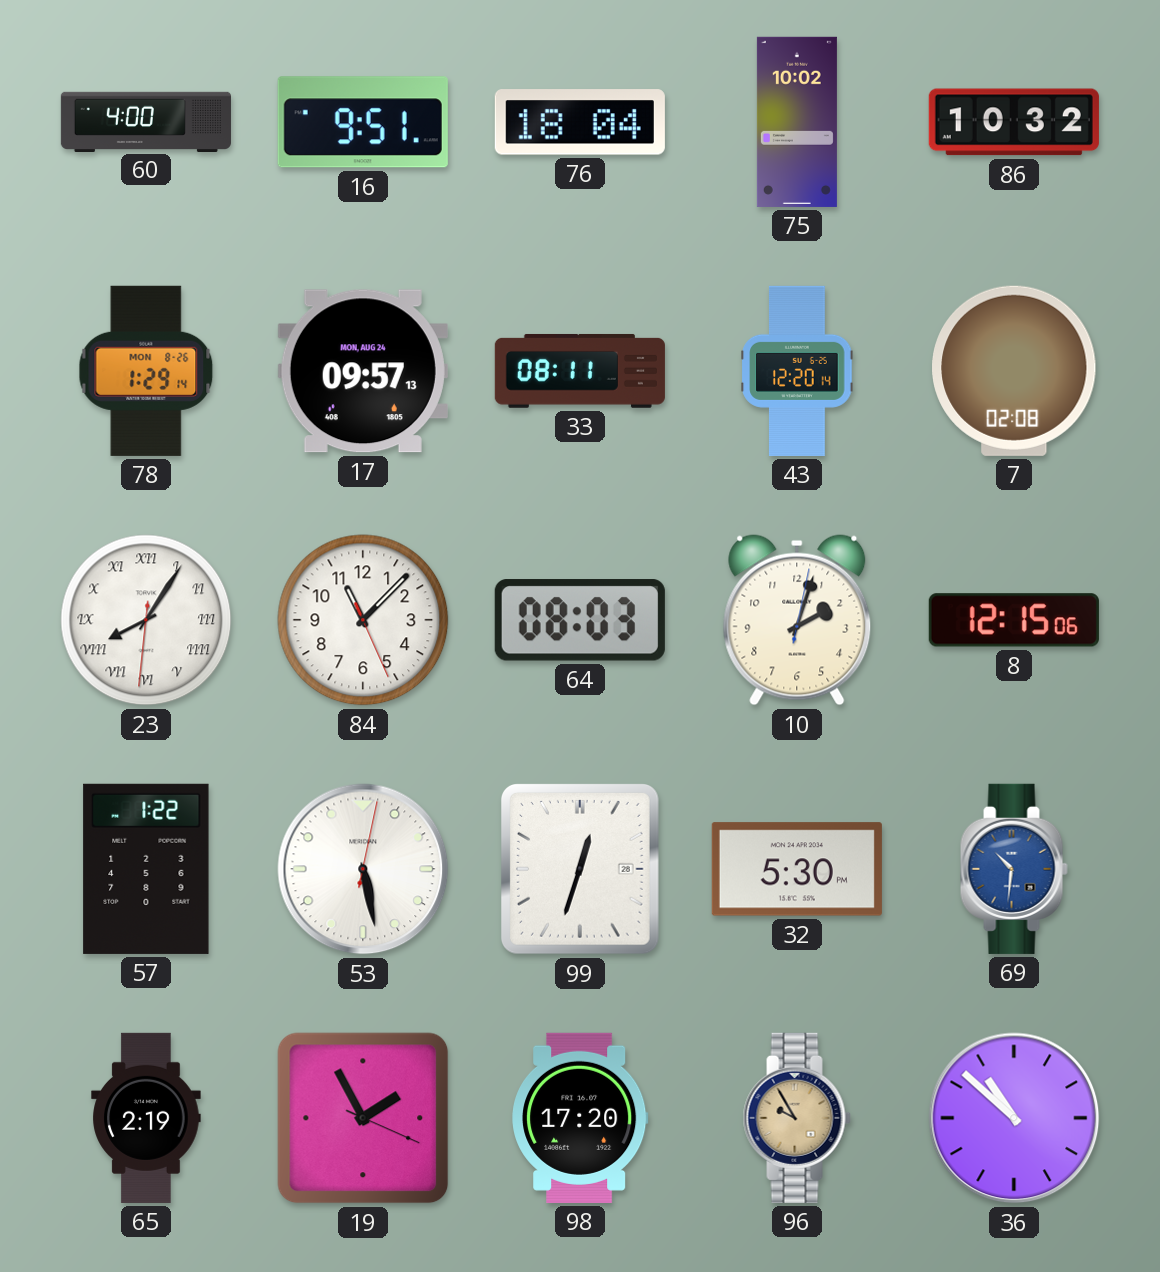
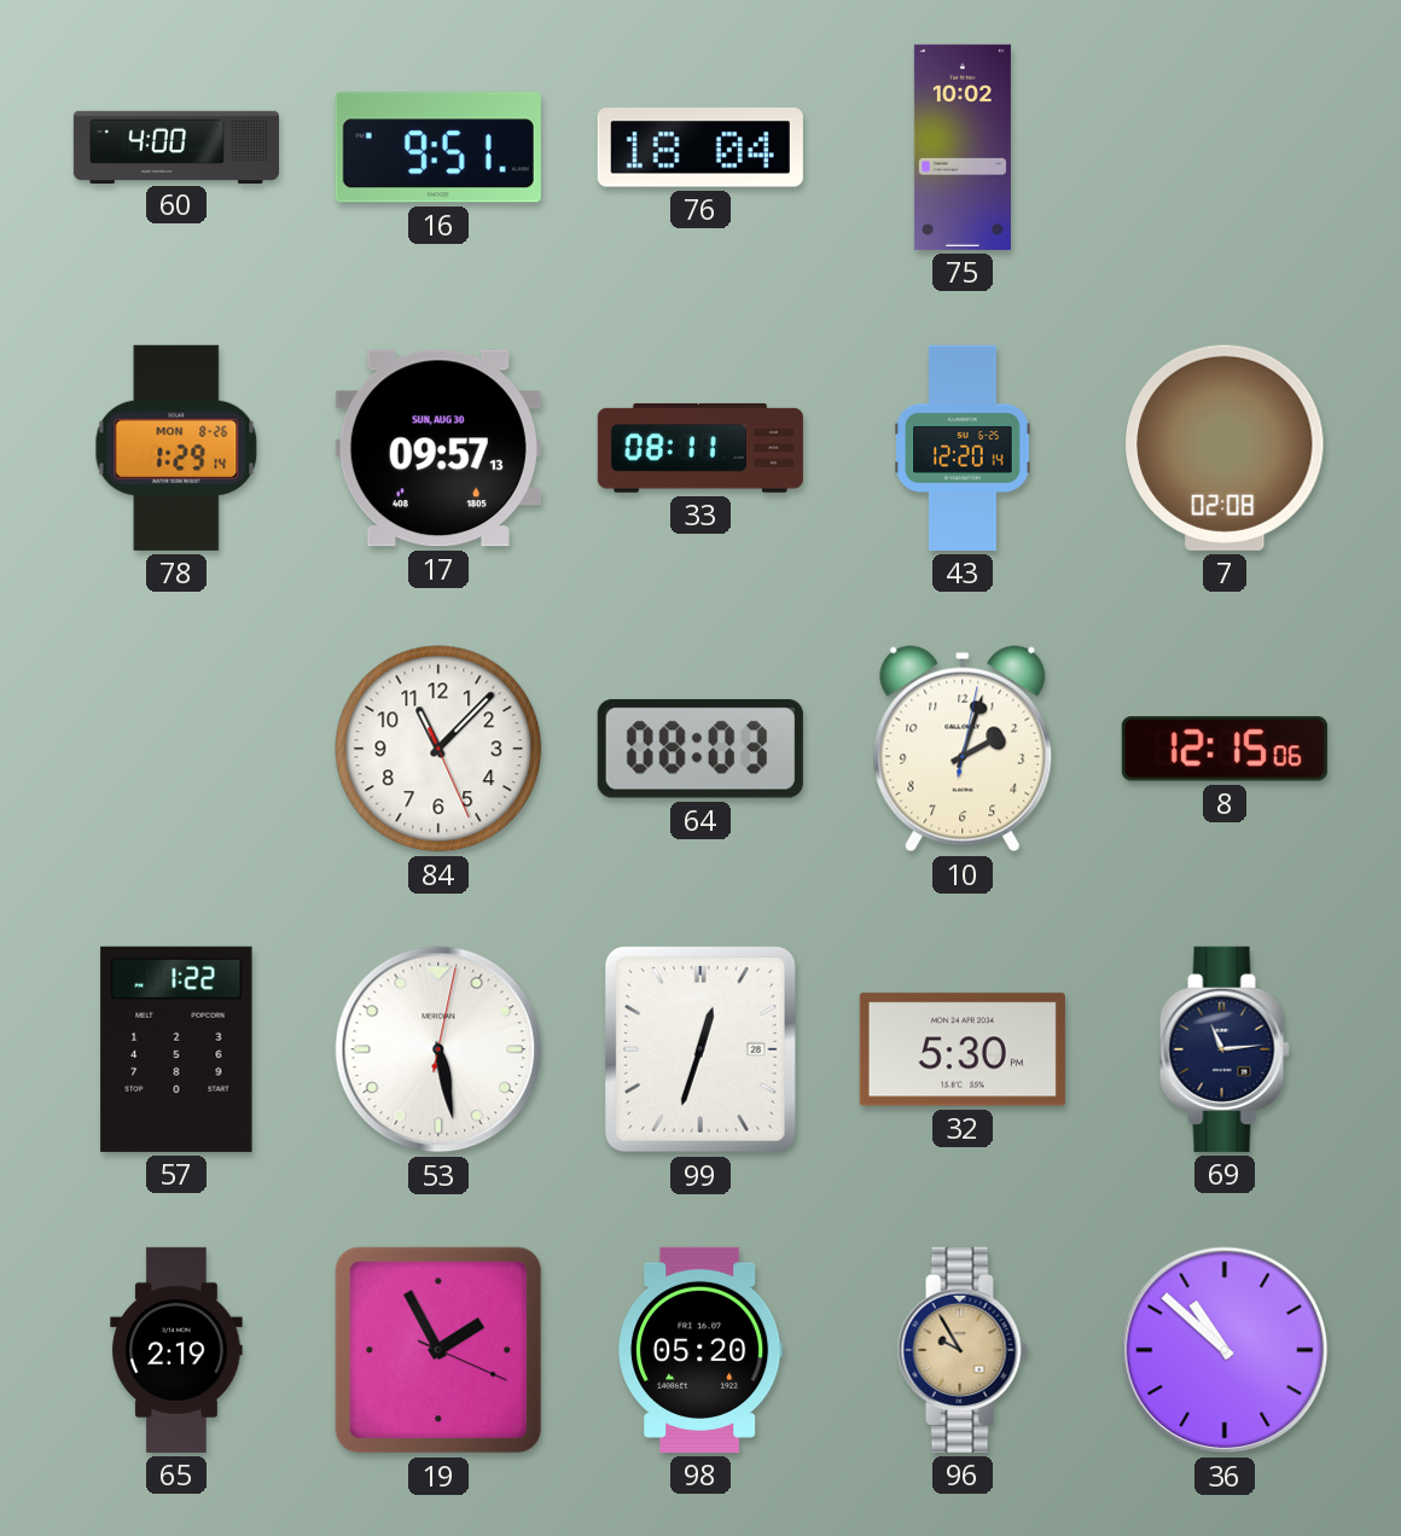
86: 10:32 -> none (1014, 122)
17 date: MON, AUG 24 -> SUN, AUG 30 (438, 448)
23: 8:05 -> none (146, 620)
69: 10:31 -> 11:14 (1225, 1049)
69 dial: blue -> navy (1225, 1049)
98: 17:20 -> 05:20 (702, 1350)
